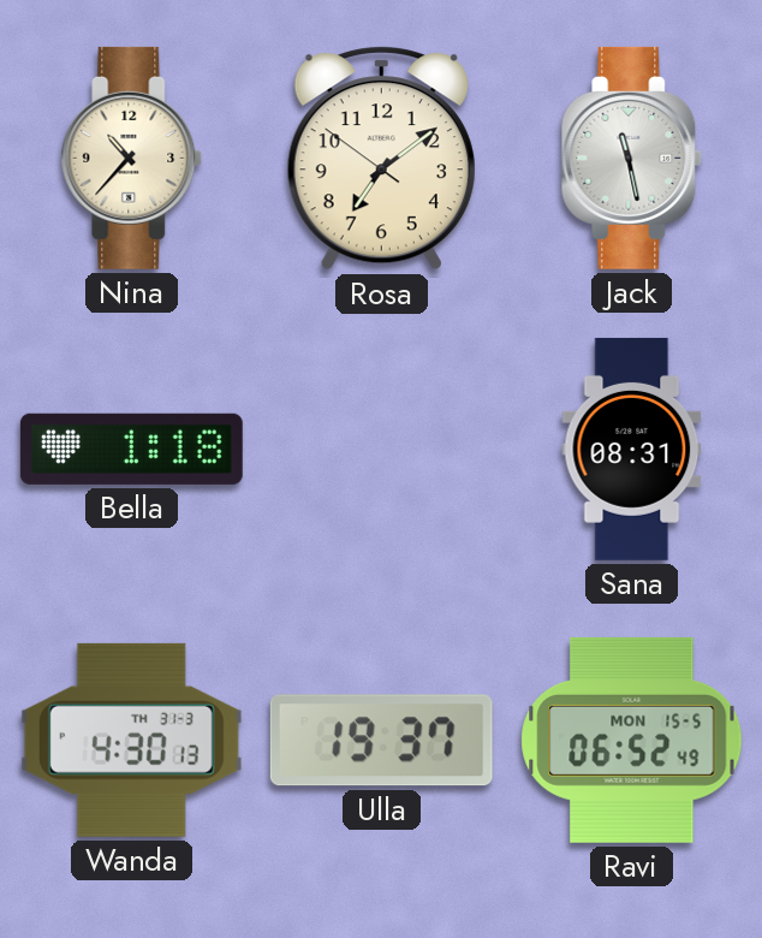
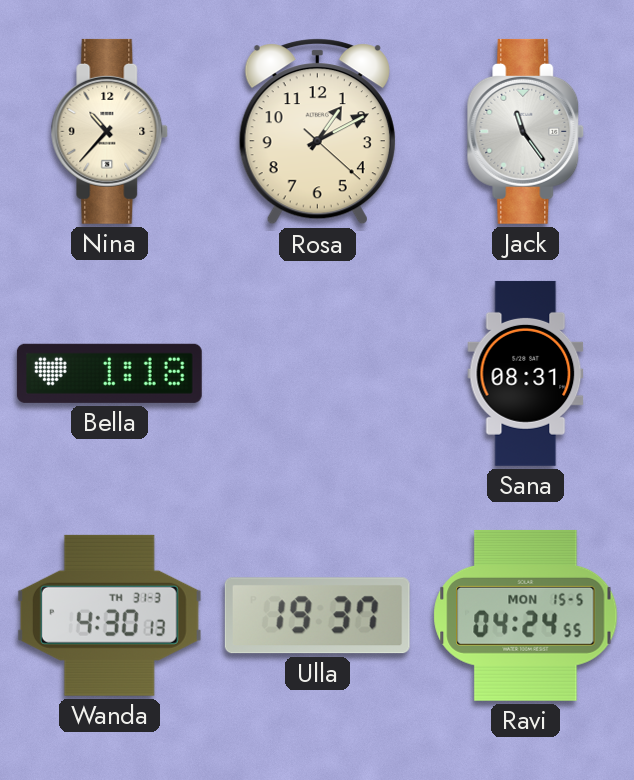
Rosa: 7:08 -> 1:10 (317, 132)
Jack: 11:28 -> 11:24 (526, 131)
Ravi: 06:52 -> 04:24 (526, 615)
